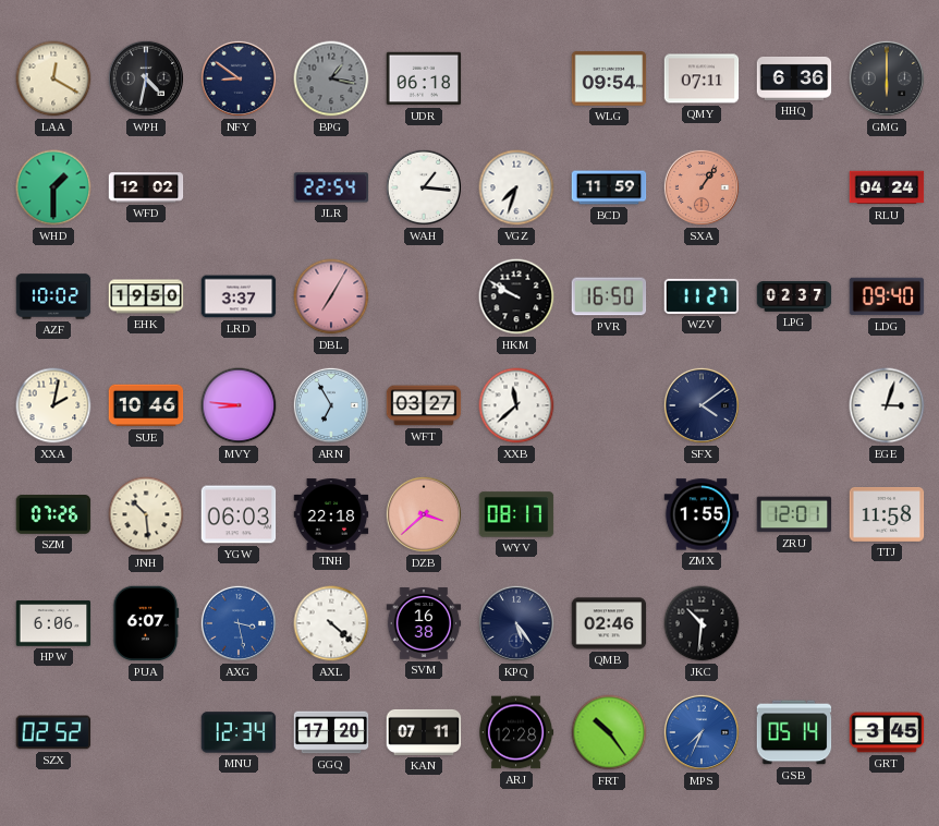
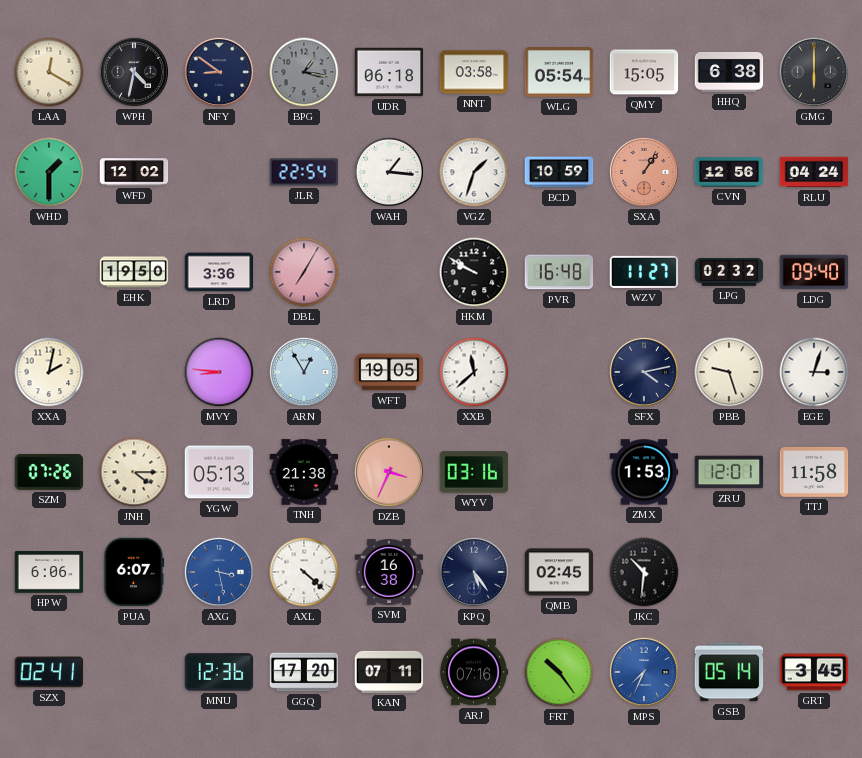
NNT: none -> 03:58 (474, 72)
WLG: 09:54 -> 05:54 (559, 73)
QMY: 07:11 -> 15:05 (644, 72)
HHQ: 6:36 -> 6:38 (729, 72)
VGZ: 7:33 -> 1:33 (474, 172)
BCD: 11:59 -> 10:59 (559, 172)
CVN: none -> 12:56 (729, 172)
AZF: 10:02 -> none (53, 296)
LRD: 3:37 -> 3:36 (219, 272)
PVR: 16:50 -> 16:48 (559, 272)
LPG: 02:37 -> 02:32 (729, 273)
SUE: 10:46 -> none (146, 405)
ARN: 6:55 -> 12:55 (304, 372)
WFT: 03:27 -> 19:05 (389, 372)
SFX: 4:09 -> 4:13 (644, 372)
PBB: none -> 9:27 (729, 372)
JNH: 10:29 -> 4:15 (134, 472)
YGW: 06:03 -> 05:13 (219, 472)
TNH: 22:18 -> 21:38 (304, 472)
DZB: 3:38 -> 3:34 (389, 472)
WYV: 08:17 -> 03:16 (474, 472)
ZMX: 1:55 -> 1:53 (644, 472)
QMB: 02:46 -> 02:45 (559, 572)
SZX: 02:52 -> 02:41 (49, 672)
MNU: 12:34 -> 12:36 (219, 672)
ARJ: 12:28 -> 07:16 (474, 672)
